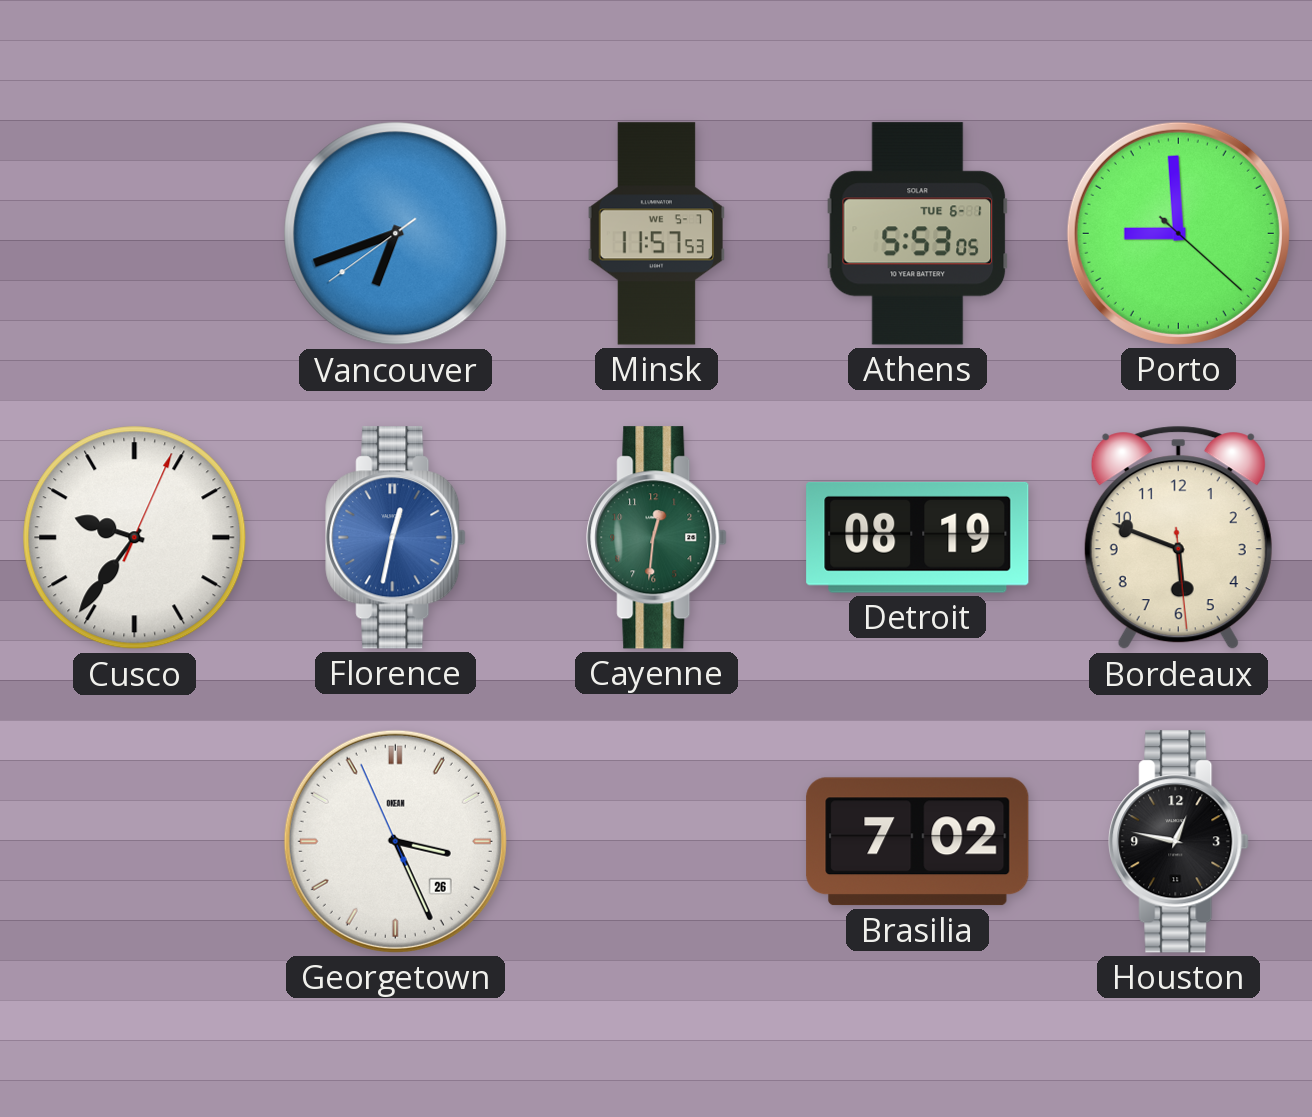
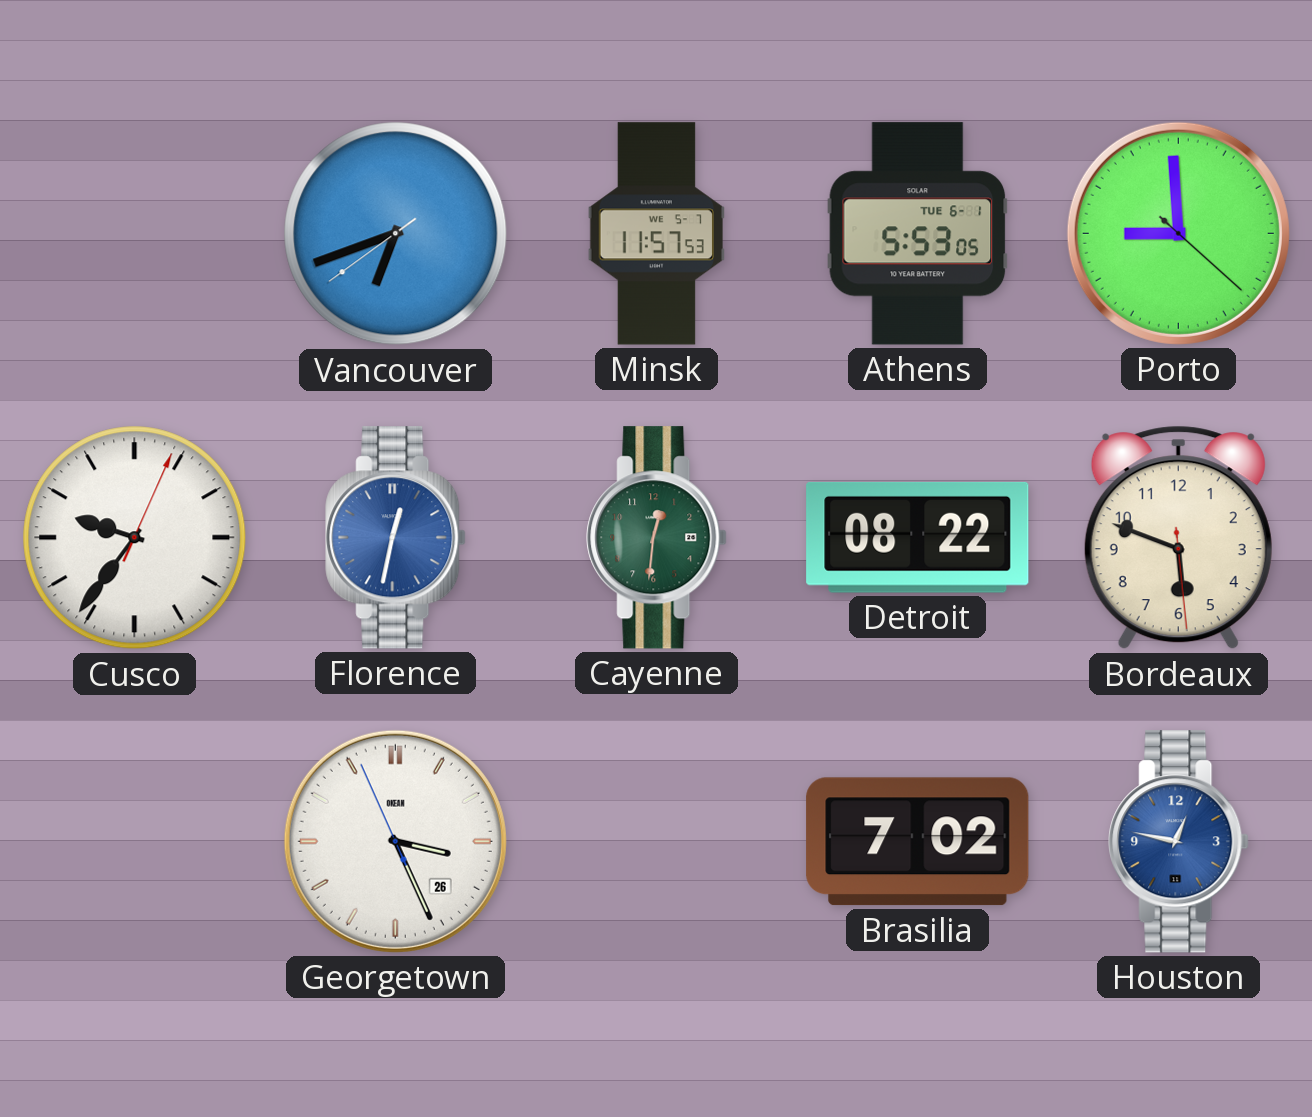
Detroit: 08:19 -> 08:22 (918, 537)
Houston dial: black -> blue (1179, 842)
